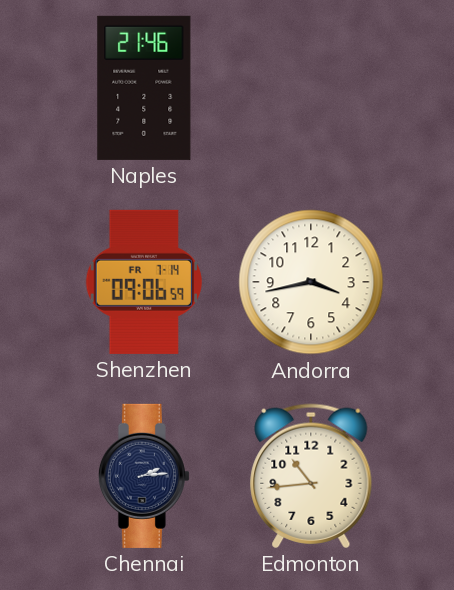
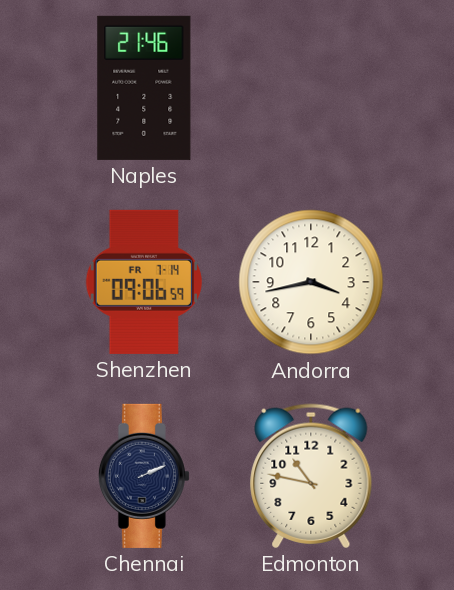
Chennai: 2:14 -> 2:11 (144, 476)
Edmonton: 10:44 -> 10:47 (311, 476)
